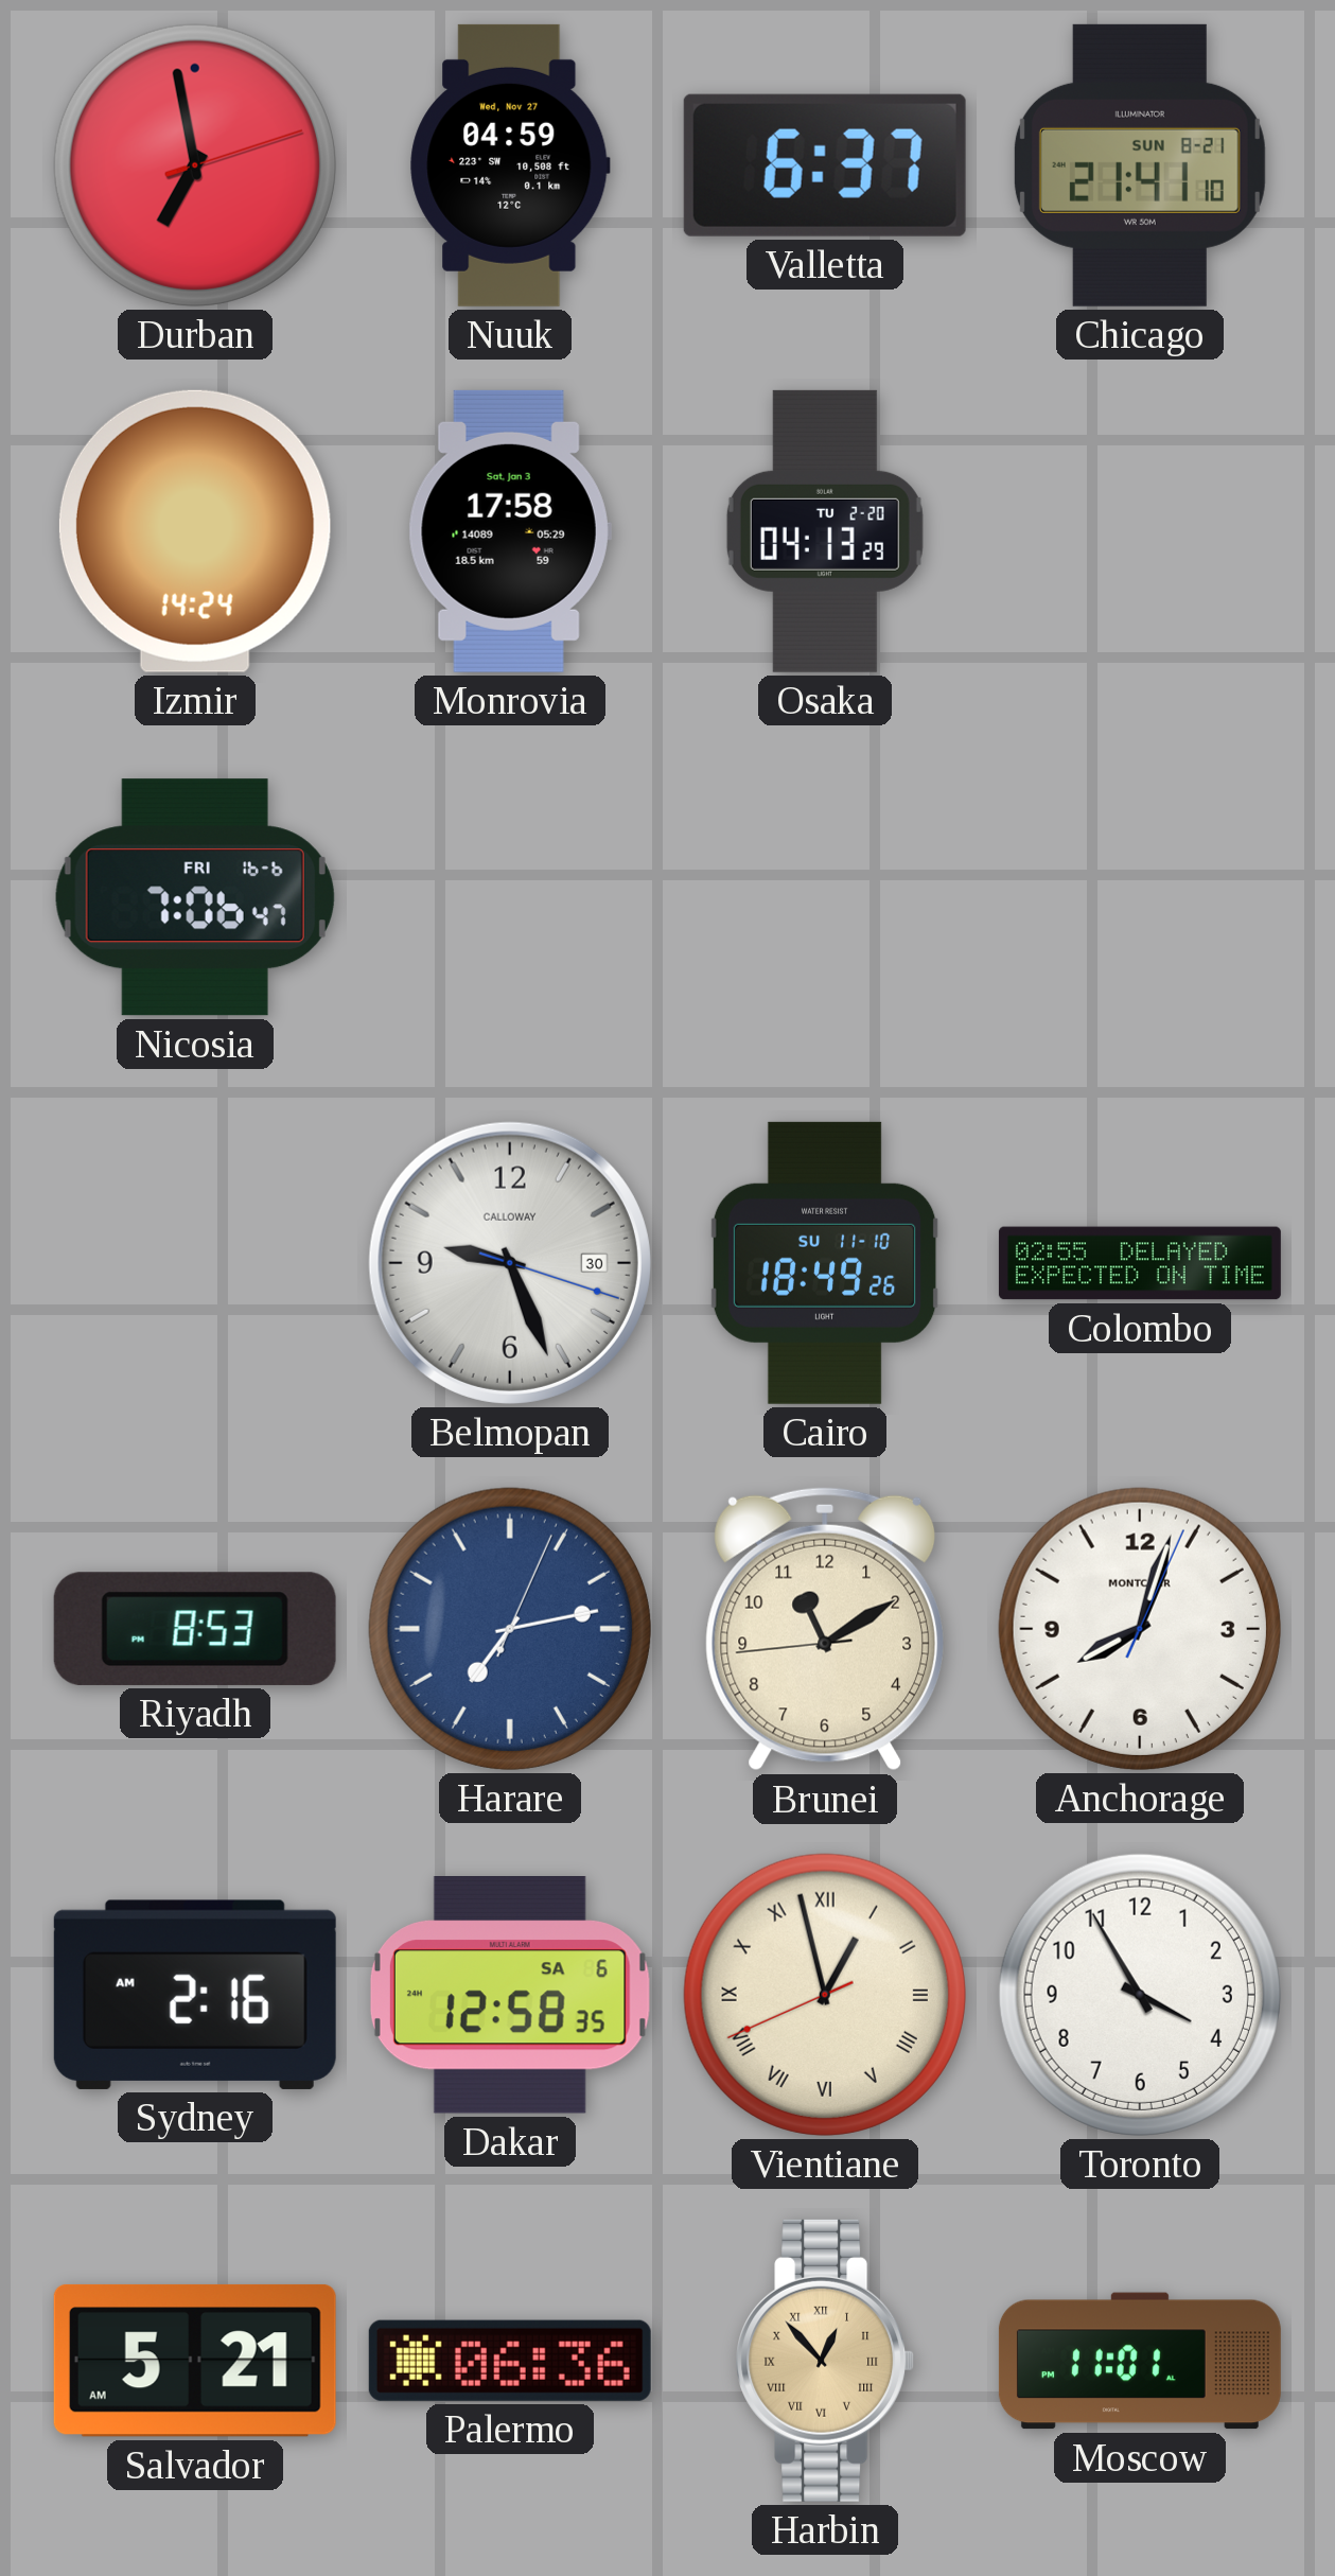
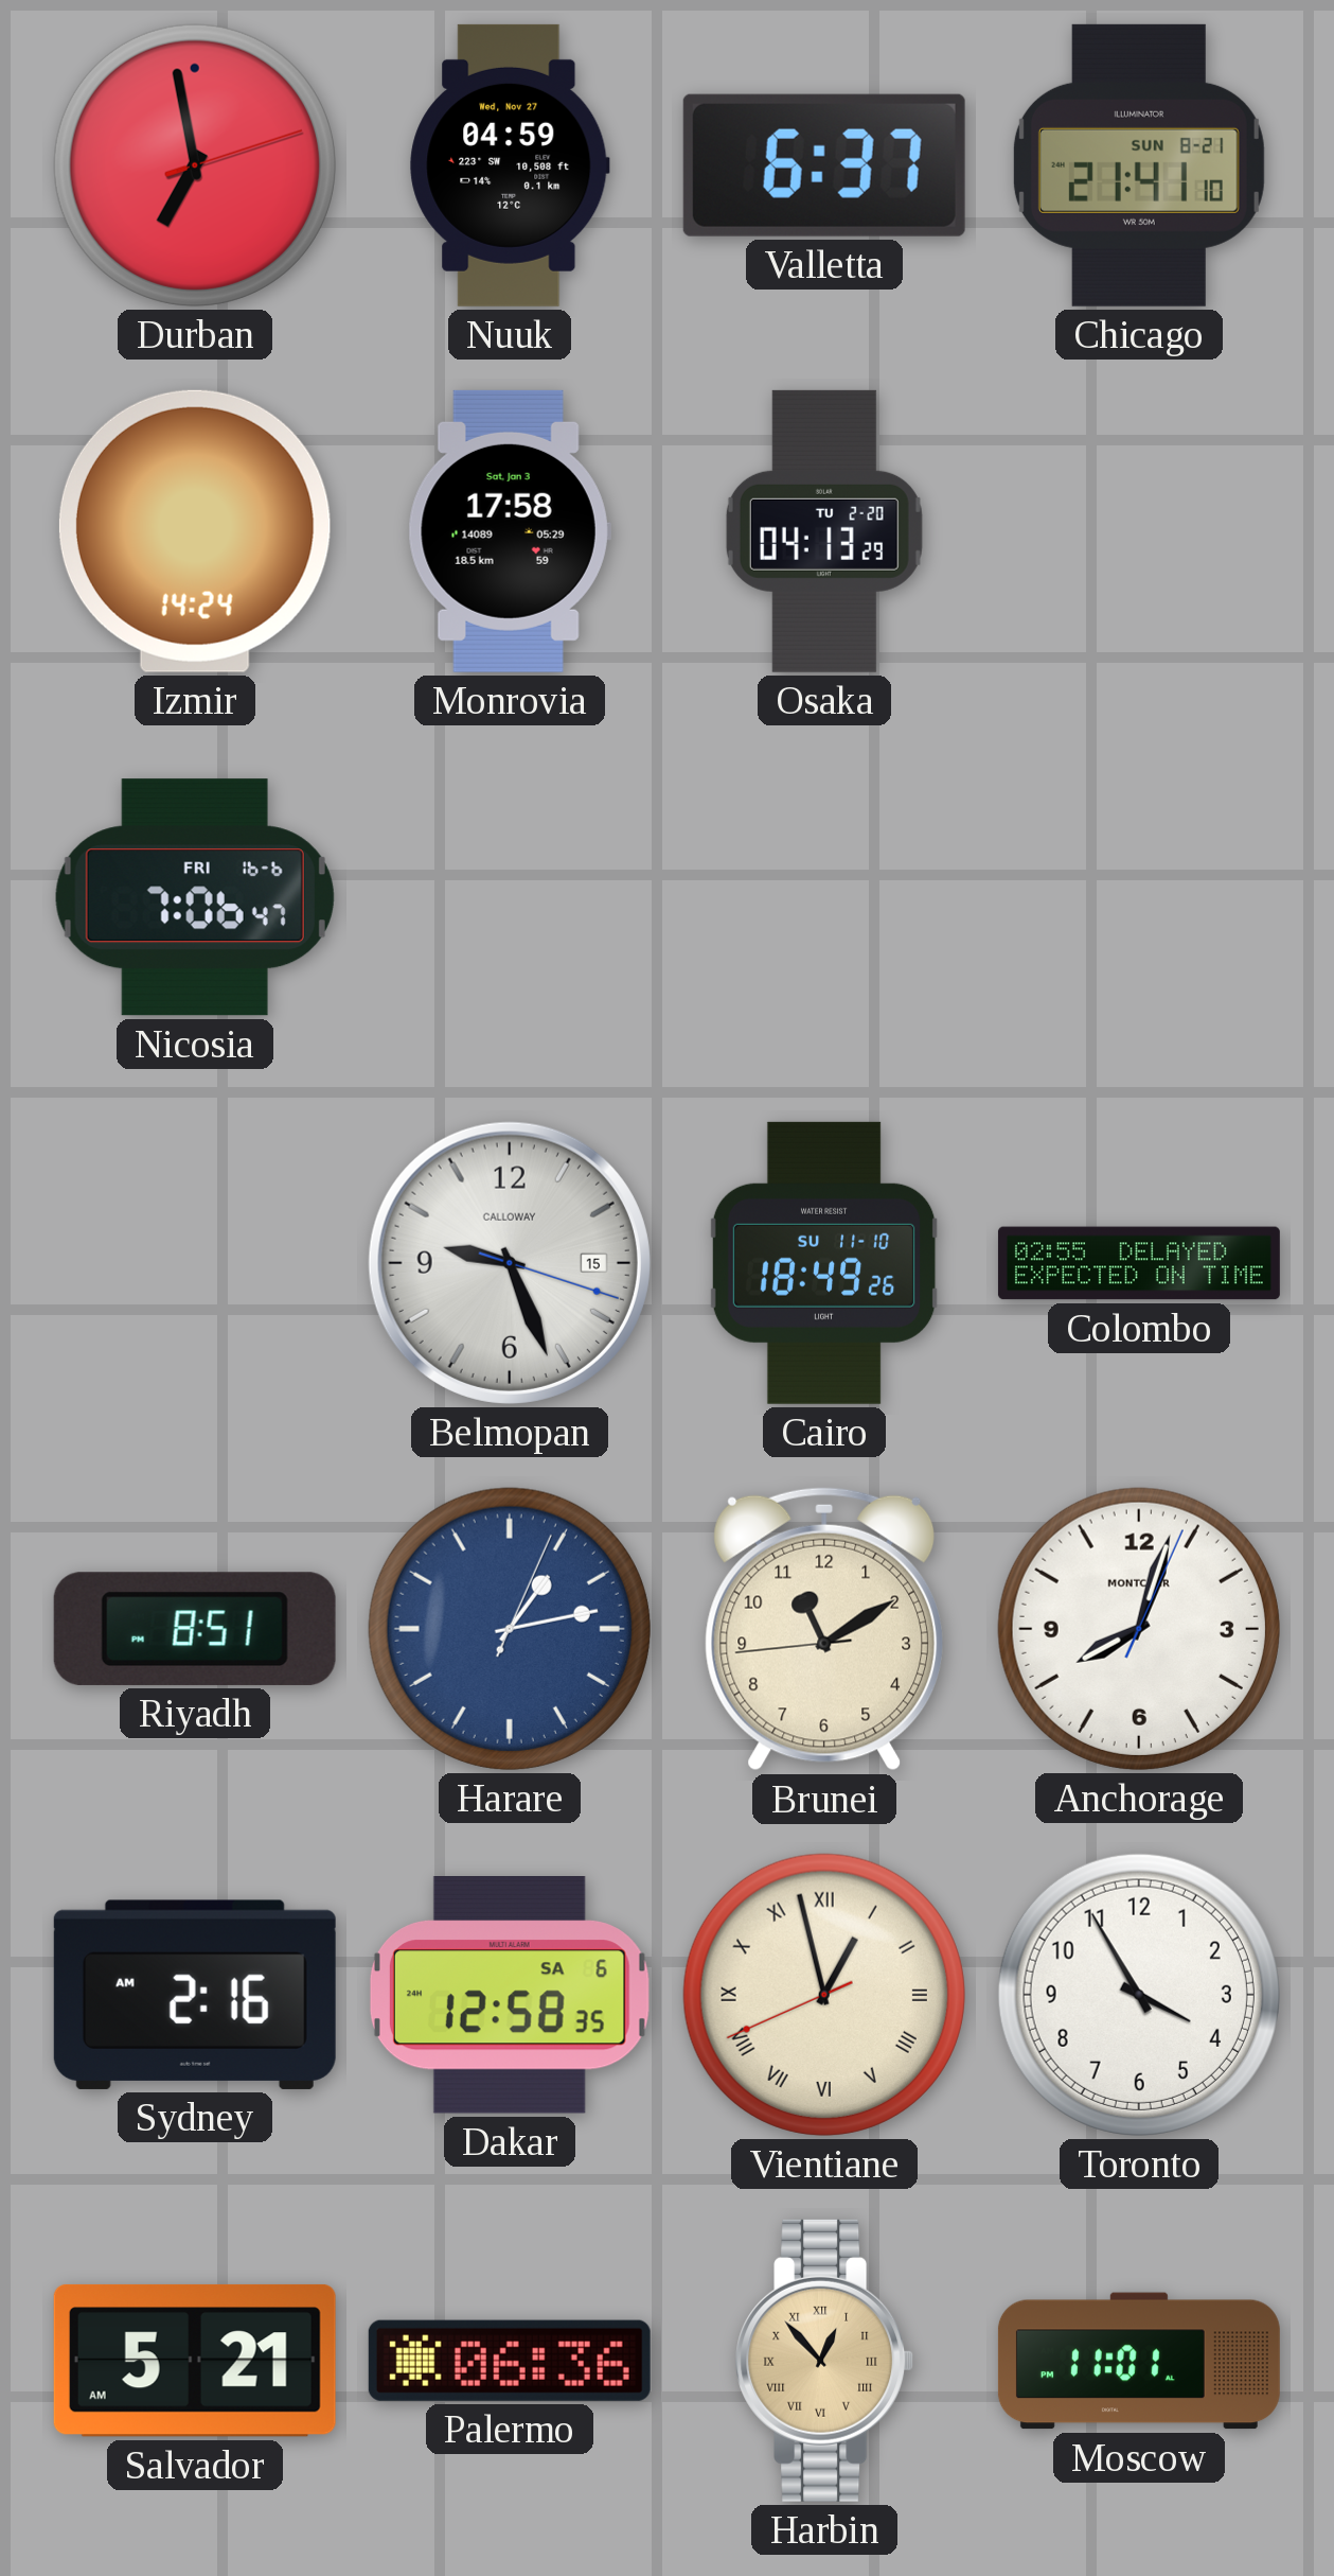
Belmopan date: 30 -> 15 (510, 1263)
Riyadh: 8:53 -> 8:51 (195, 1629)
Harare: 7:13 -> 1:13 (510, 1629)
